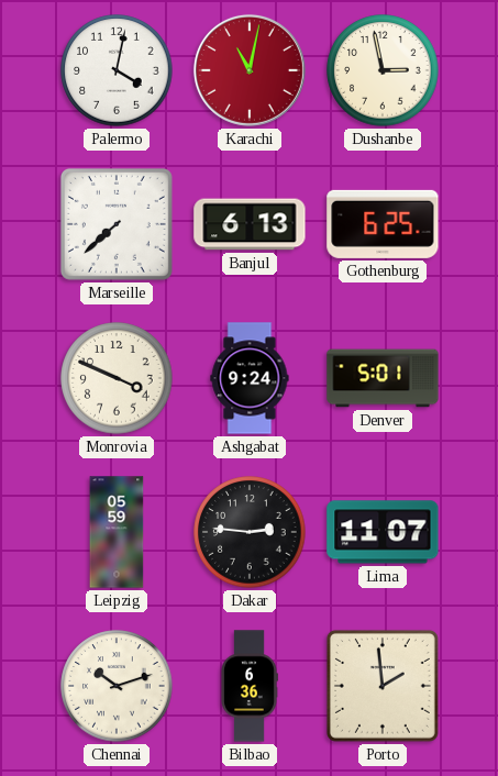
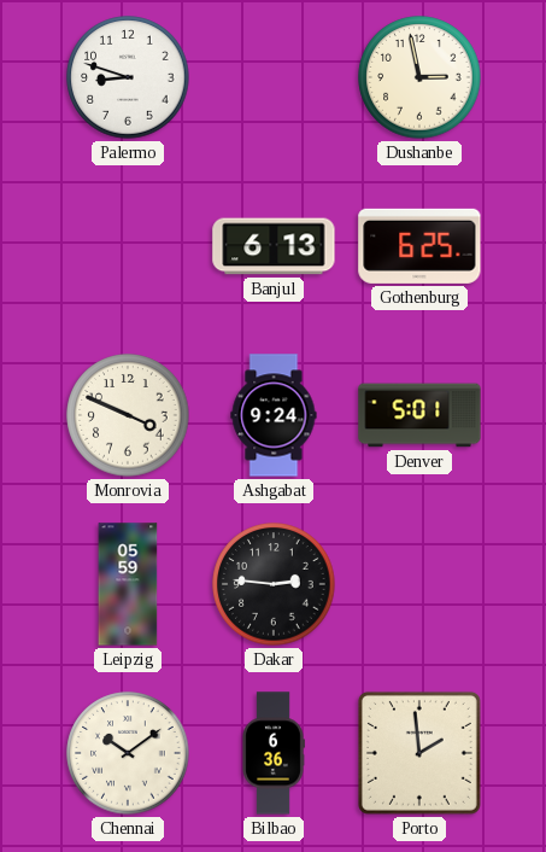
Palermo: 4:02 -> 8:48 (128, 77)
Karachi: 11:02 -> none (250, 70)
Marseille: 7:38 -> none (117, 224)
Lima: 11:07 -> none (383, 532)
Chennai: 10:12 -> 10:09 (128, 753)
